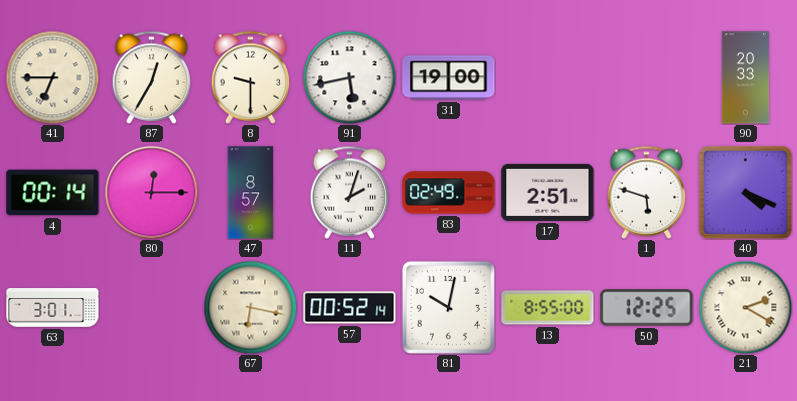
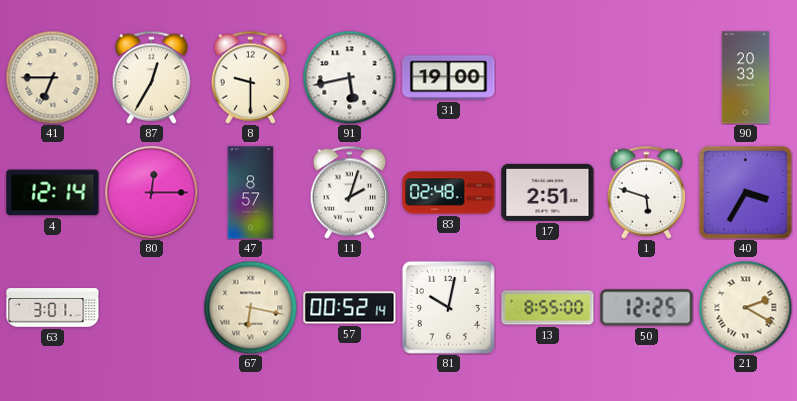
4: 00:14 -> 12:14 (53, 193)
83: 02:49 -> 02:48 (449, 193)
40: 4:19 -> 3:35 (745, 192)
